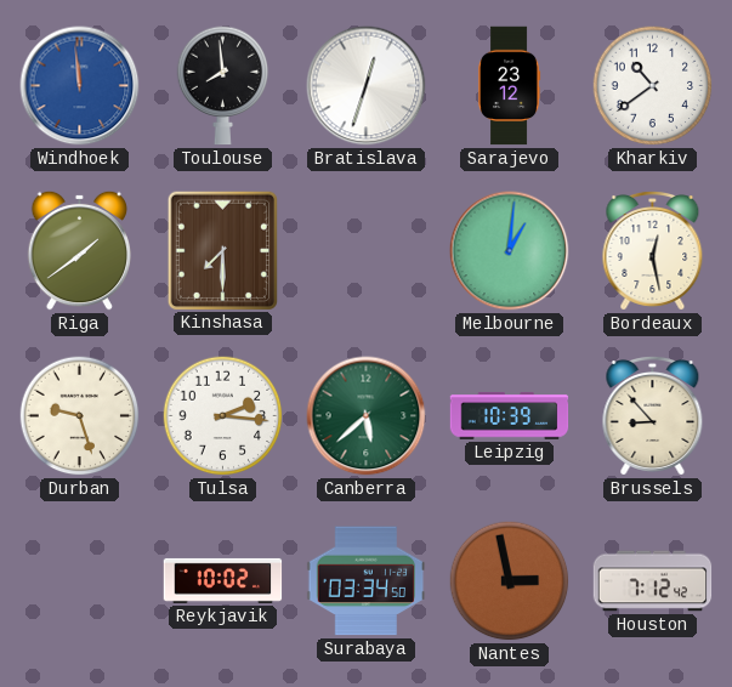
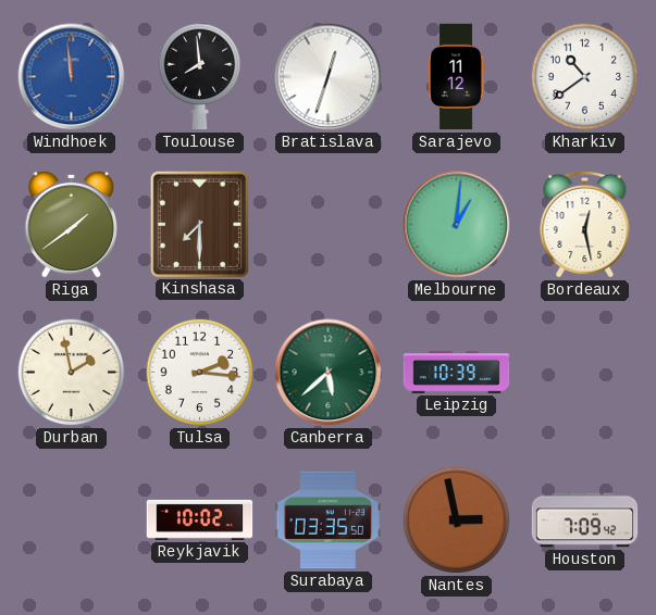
Sarajevo: 23:12 -> 11:12 (456, 77)
Durban: 9:27 -> 1:58 (72, 373)
Brussels: 8:53 -> none (653, 416)
Surabaya: 03:34 -> 03:35 (329, 520)
Houston: 7:12 -> 7:09 (585, 520)
